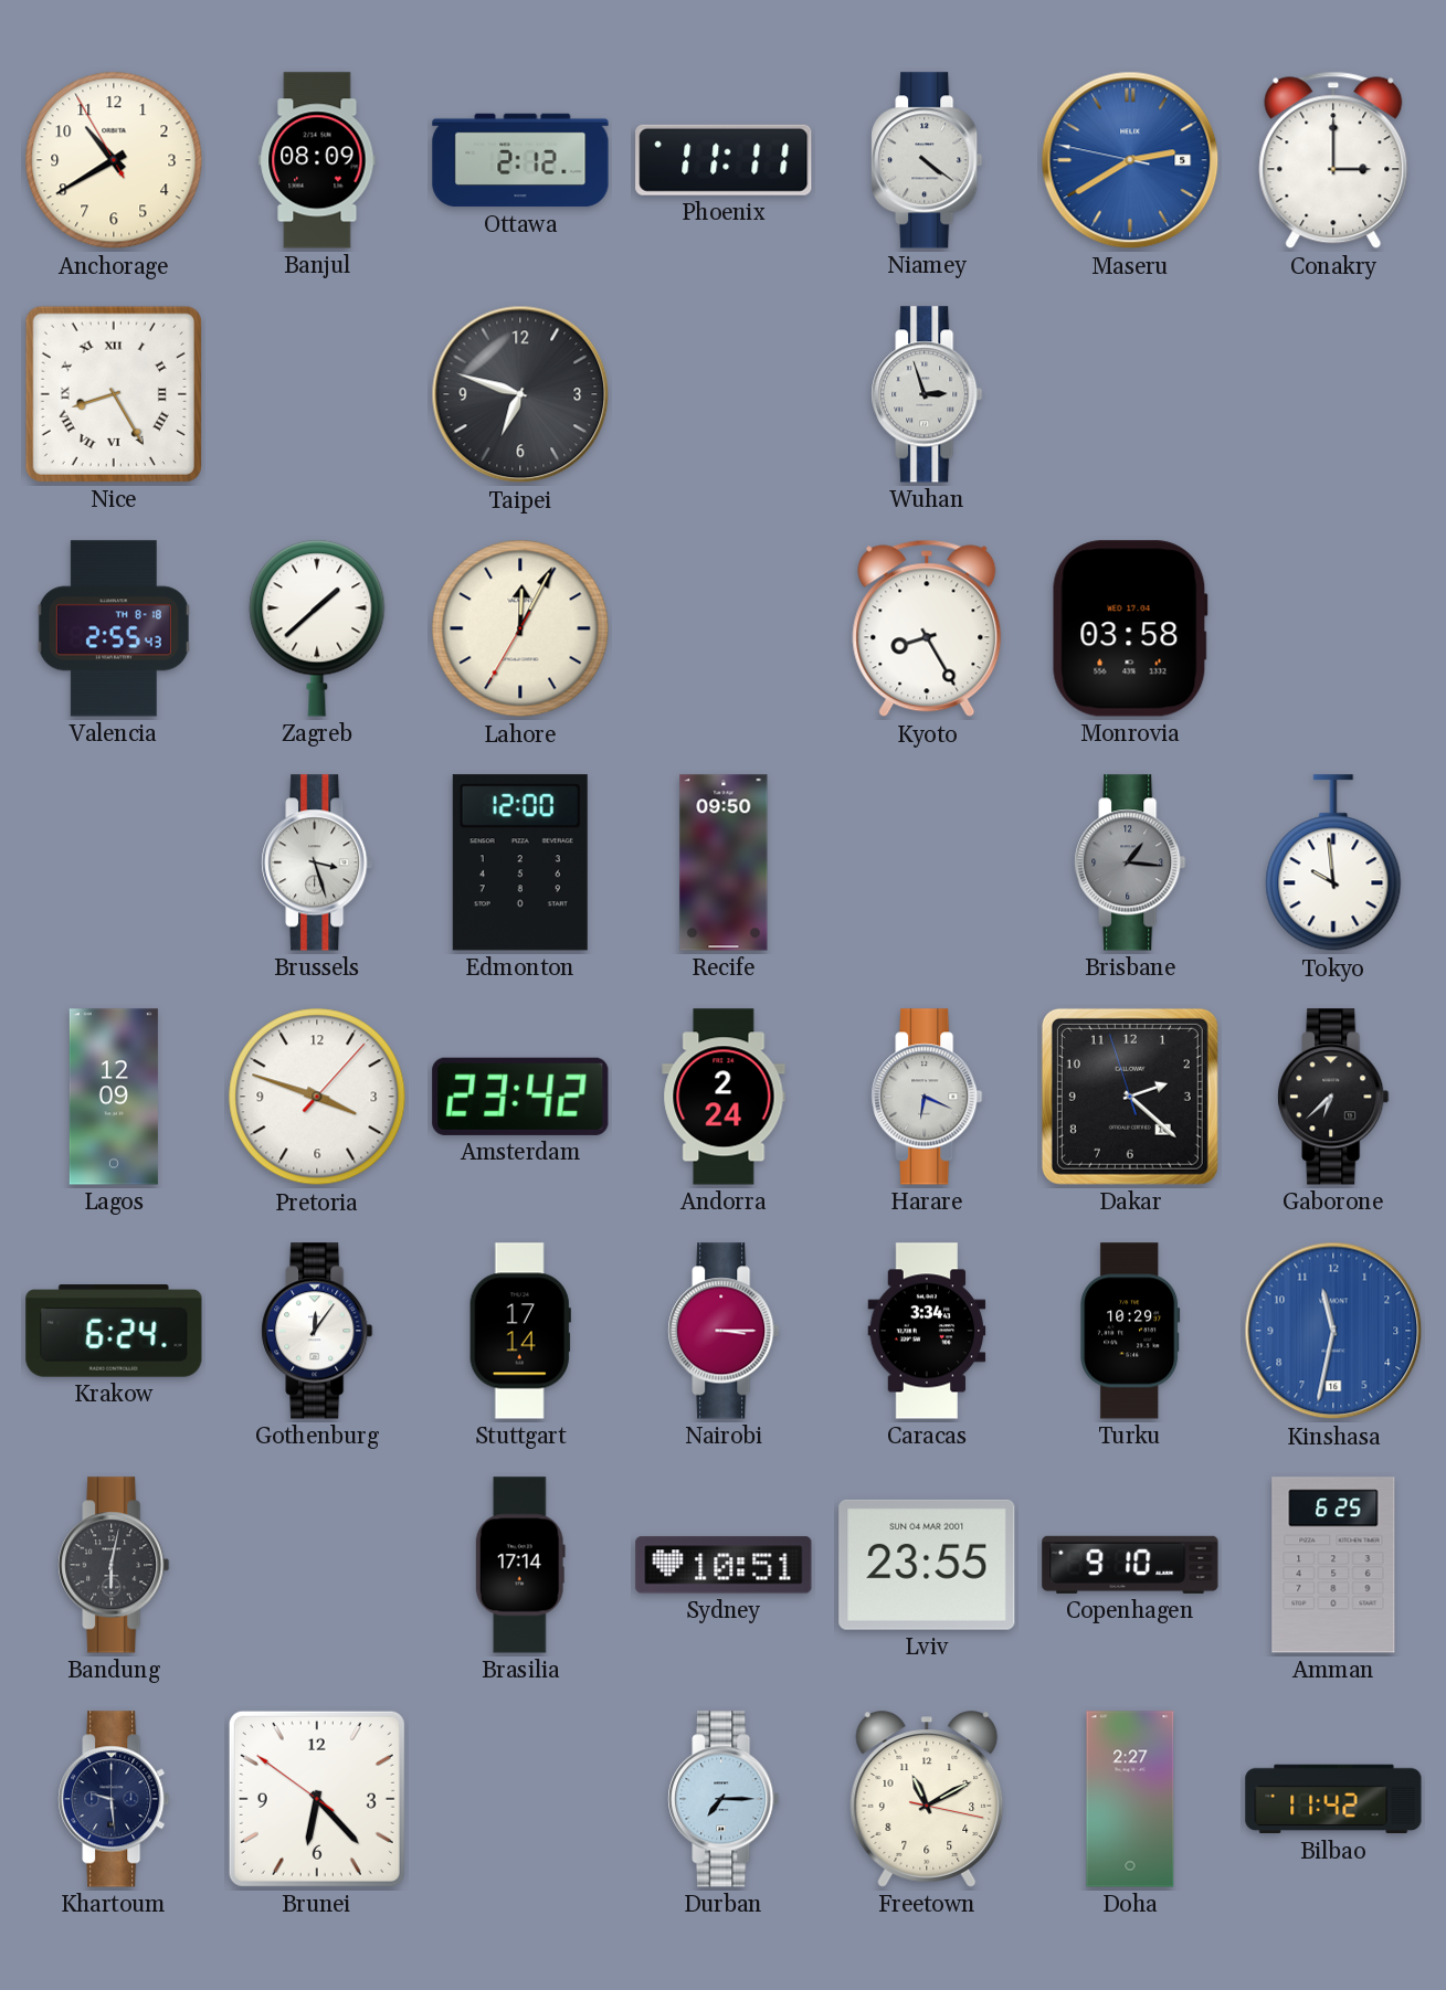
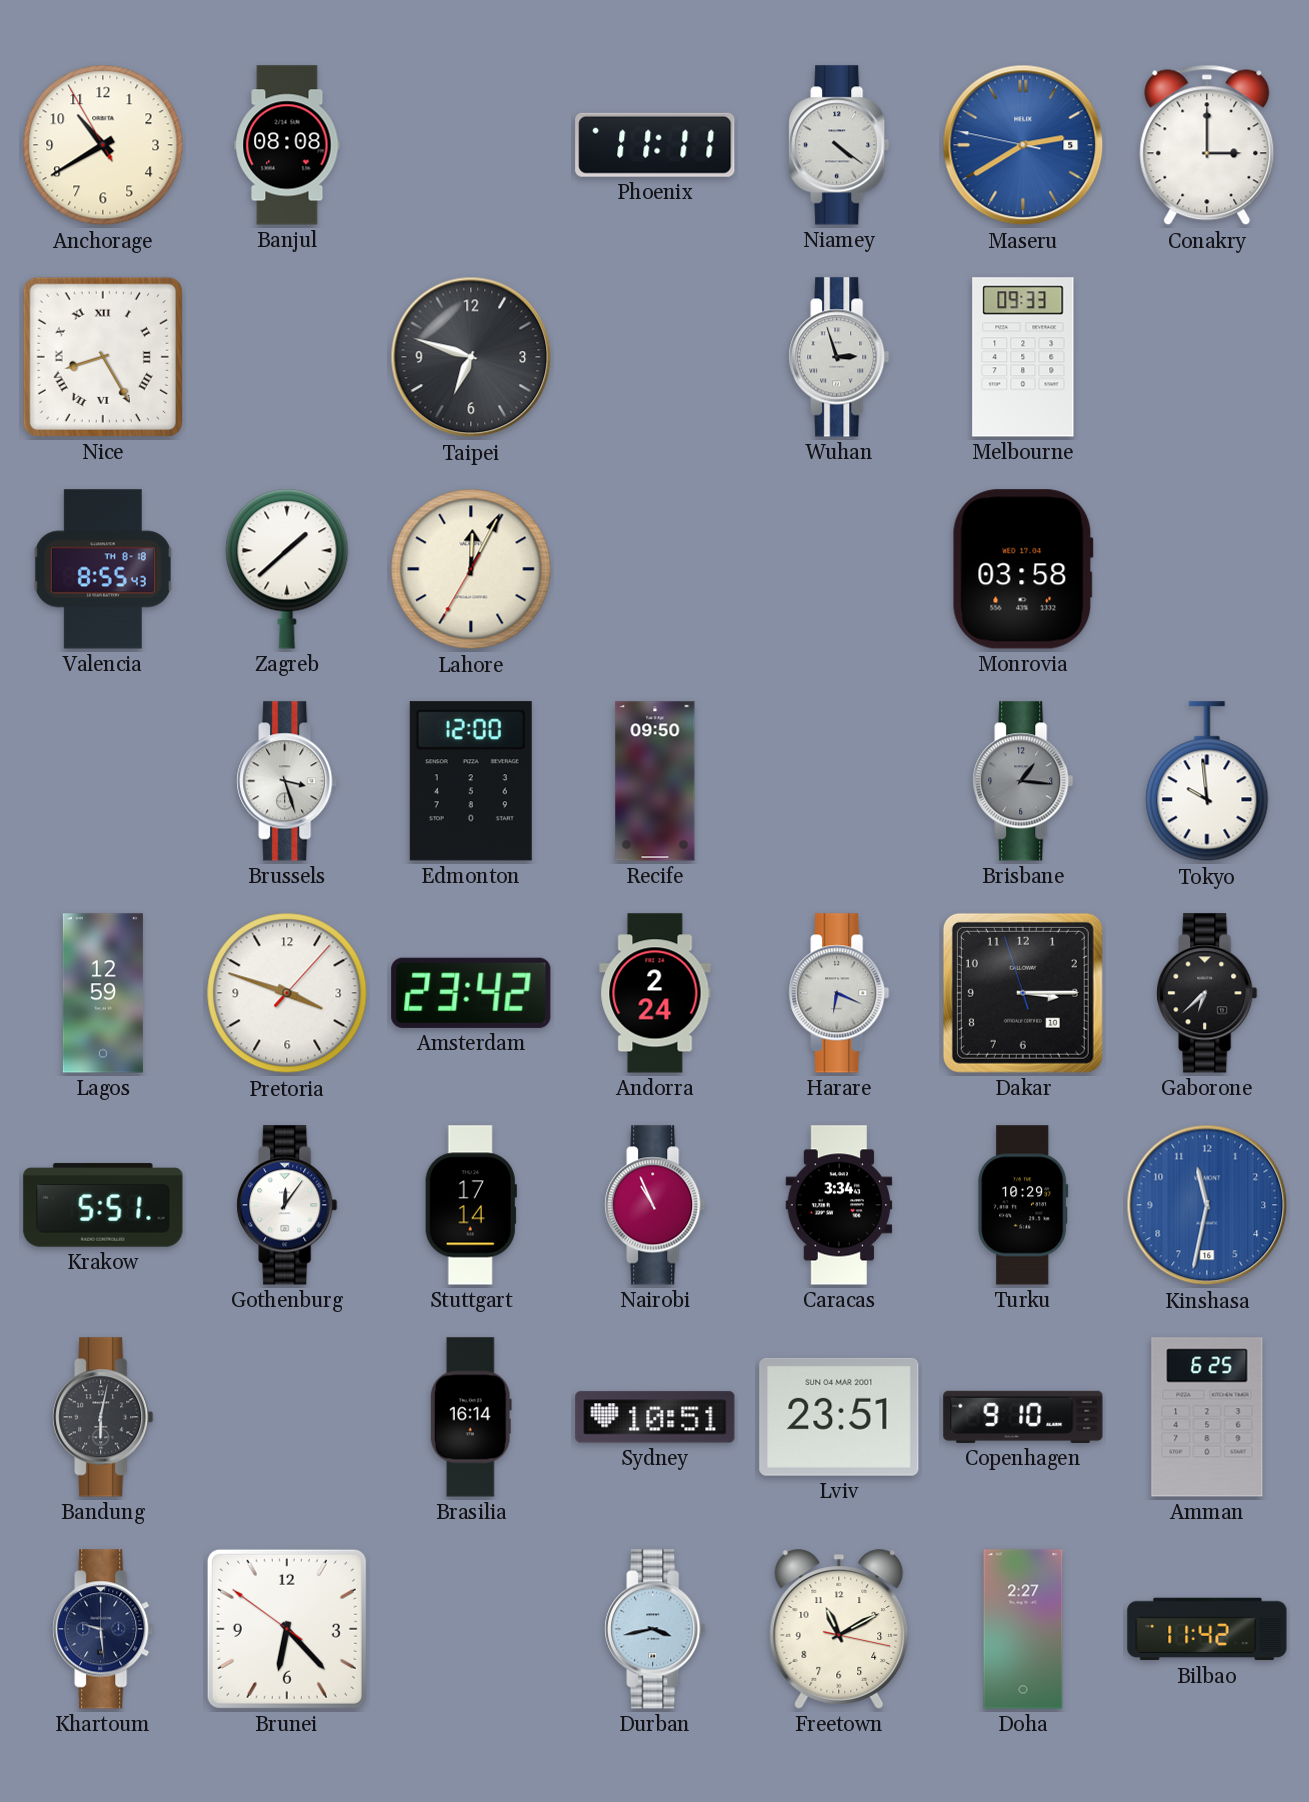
Banjul: 08:09 -> 08:08 (287, 145)
Ottawa: 2:12 -> none (520, 160)
Melbourne: none -> 09:33 (1023, 357)
Valencia: 2:55 -> 8:55 (103, 569)
Kyoto: 8:25 -> none (927, 628)
Lagos: 12:09 -> 12:59 (103, 993)
Dakar: 2:21 -> 3:14 (1023, 993)
Krakow: 6:24 -> 5:51 (103, 1205)
Nairobi: 3:15 -> 10:56 (655, 1205)
Brasilia: 17:14 -> 16:14 (471, 1417)
Lviv: 23:55 -> 23:51 (839, 1417)
Durban: 7:15 -> 3:43 (655, 1629)
